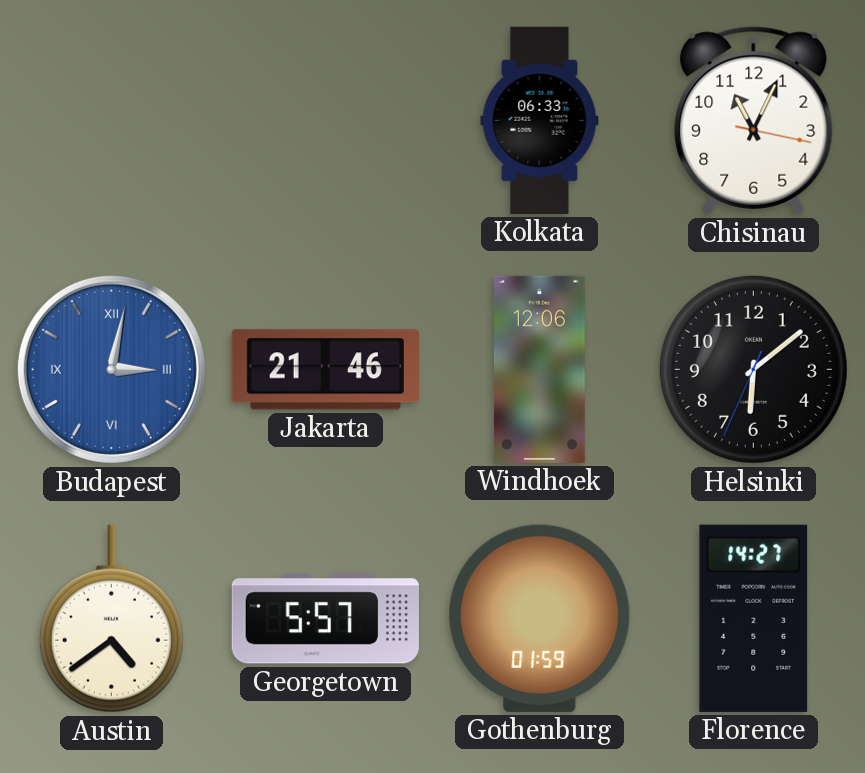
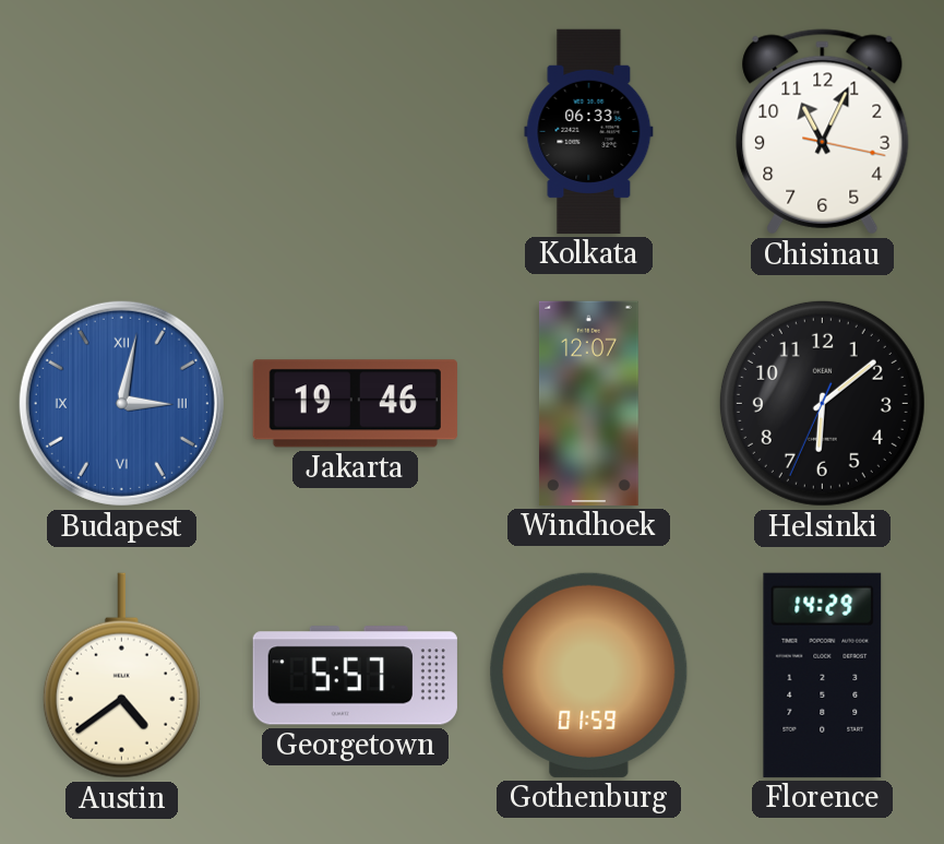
Jakarta: 21:46 -> 19:46 (355, 404)
Windhoek: 12:06 -> 12:07 (588, 403)
Florence: 14:27 -> 14:29 (823, 675)
